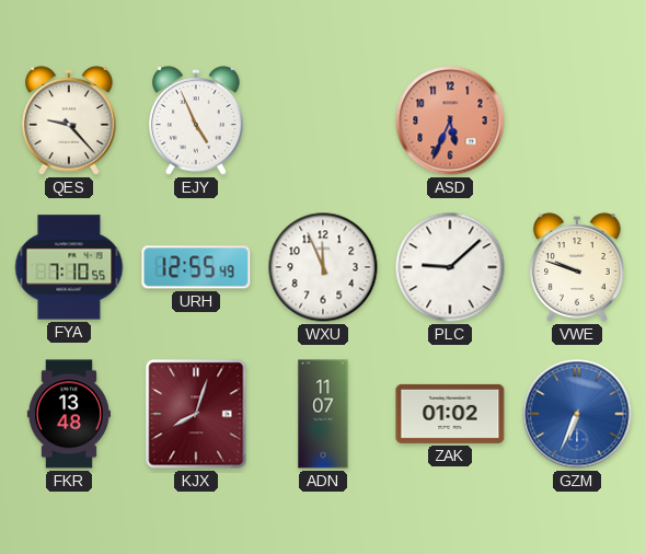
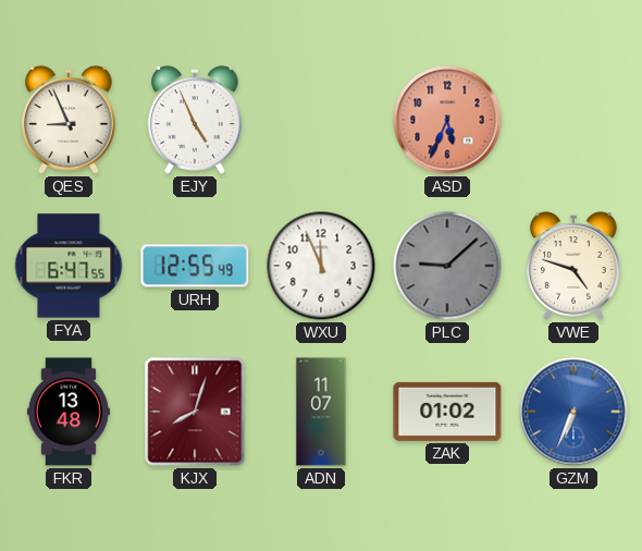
QES: 9:23 -> 8:56 (69, 120)
FYA: 7:10 -> 6:47 (69, 266)
PLC dial: white -> grey (447, 266)
VWE: 9:48 -> 4:48 (573, 266)
